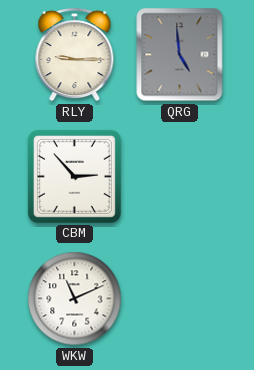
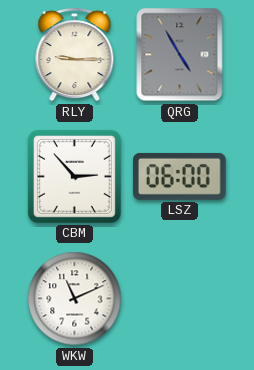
QRG: 4:59 -> 4:55 (180, 55)
LSZ: none -> 06:00 (180, 176)
